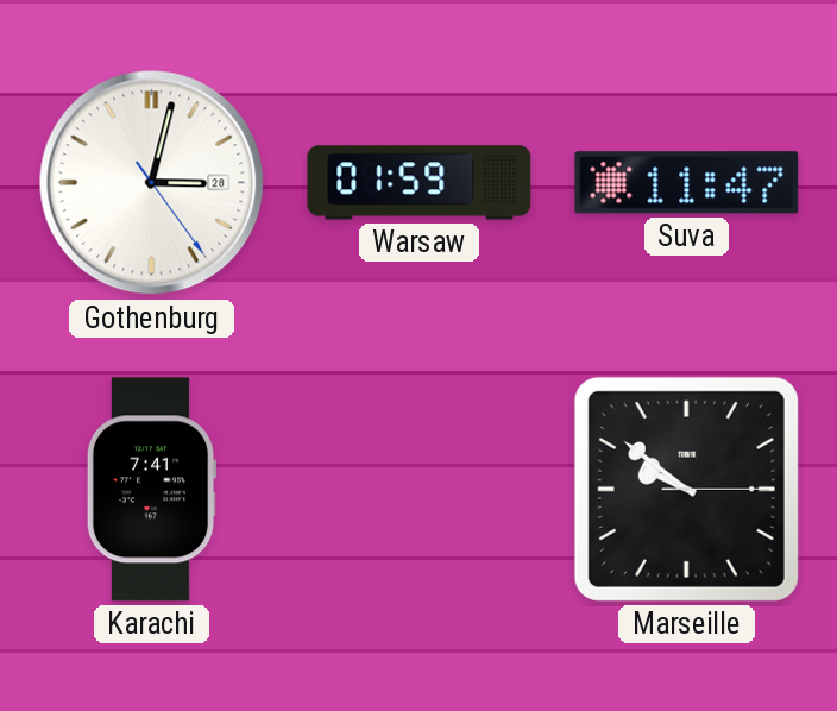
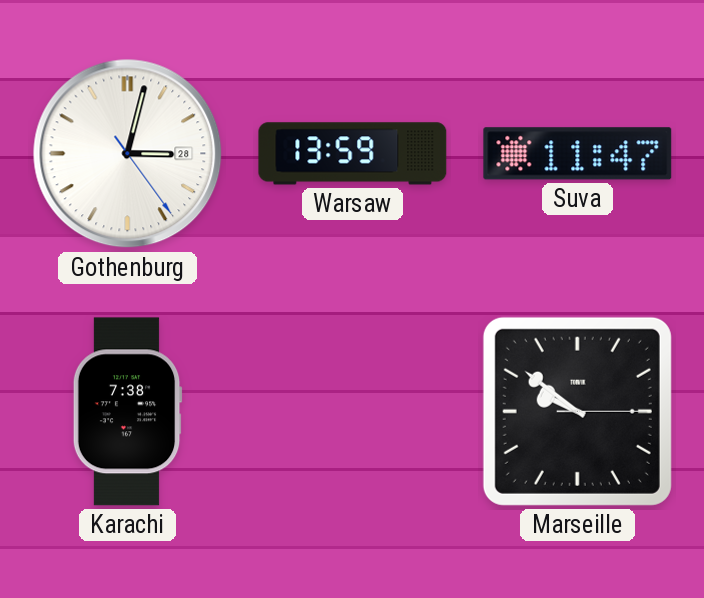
Warsaw: 01:59 -> 13:59 (353, 154)
Karachi: 7:41 -> 7:38 (127, 412)
